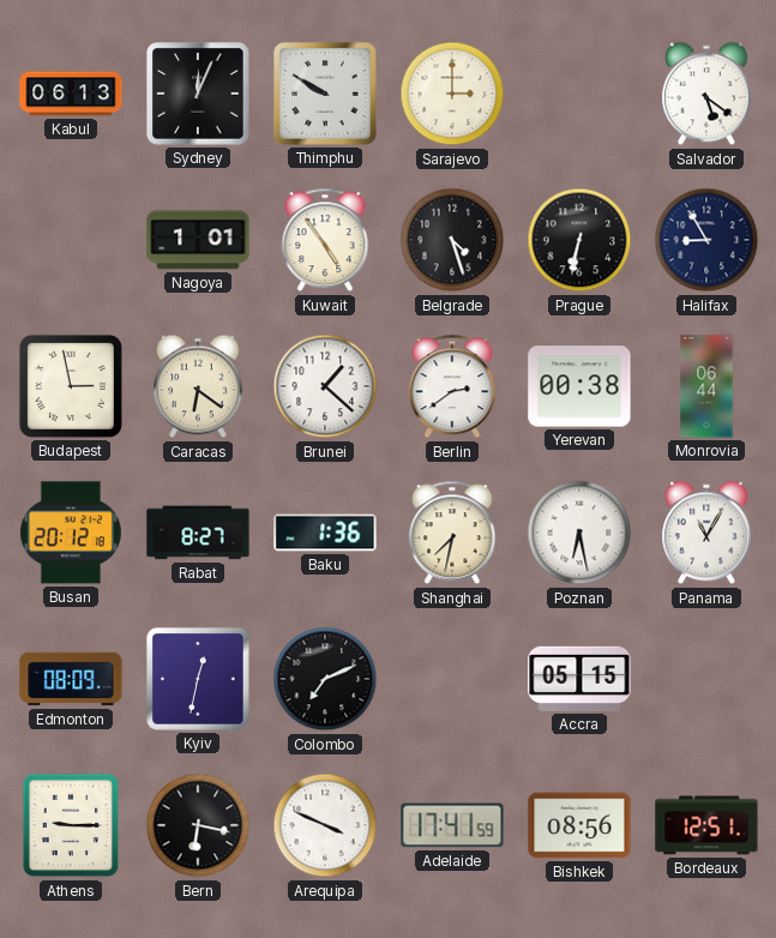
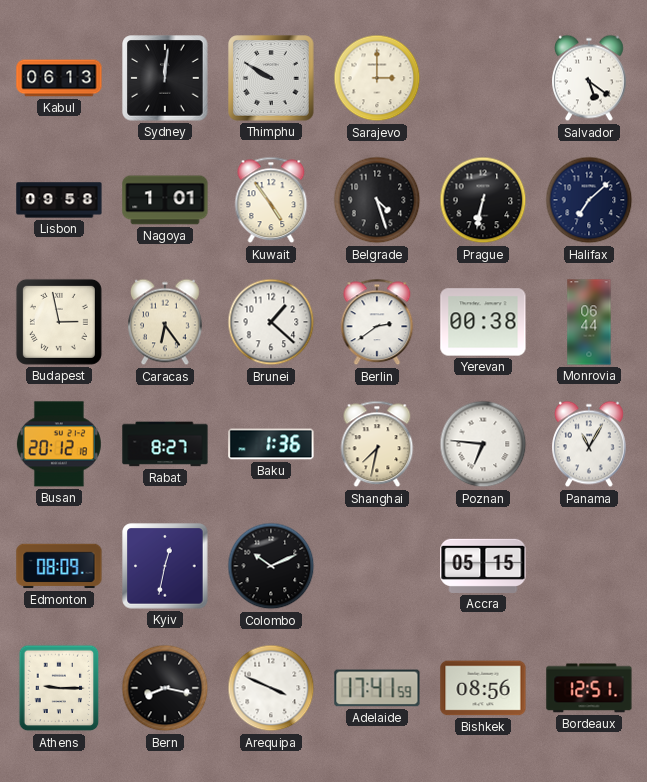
Sydney: 12:04 -> 12:01 (165, 78)
Lisbon: none -> 09:58 (59, 200)
Halifax: 8:55 -> 7:08 (589, 200)
Caracas: 6:21 -> 6:24 (166, 322)
Poznan: 6:28 -> 6:46 (483, 444)
Colombo: 7:11 -> 10:11 (271, 566)
Bern: 6:17 -> 8:17 (165, 688)
